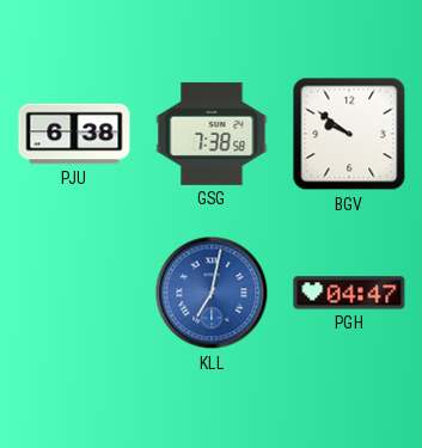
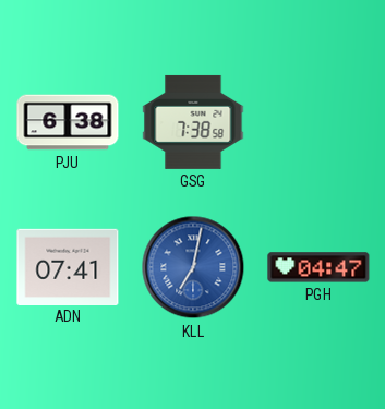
BGV: 9:51 -> none (349, 134)
ADN: none -> 07:41 (68, 266)
